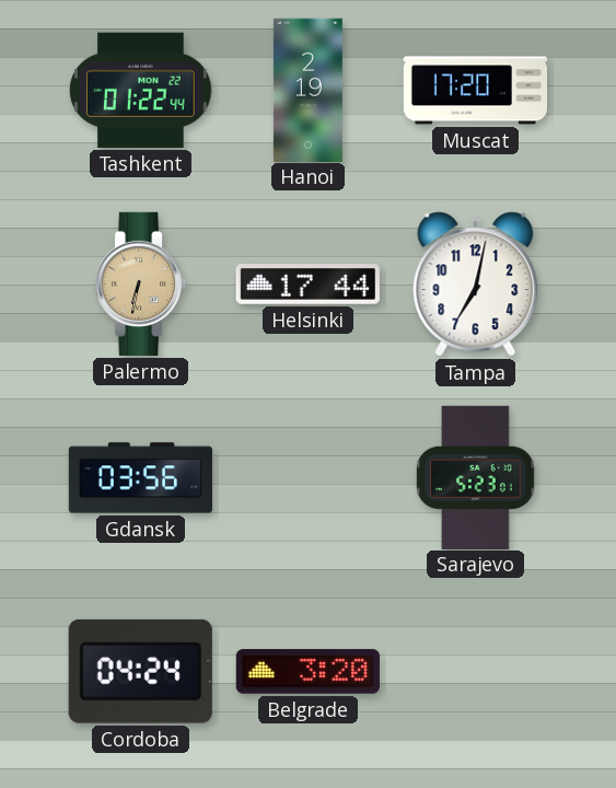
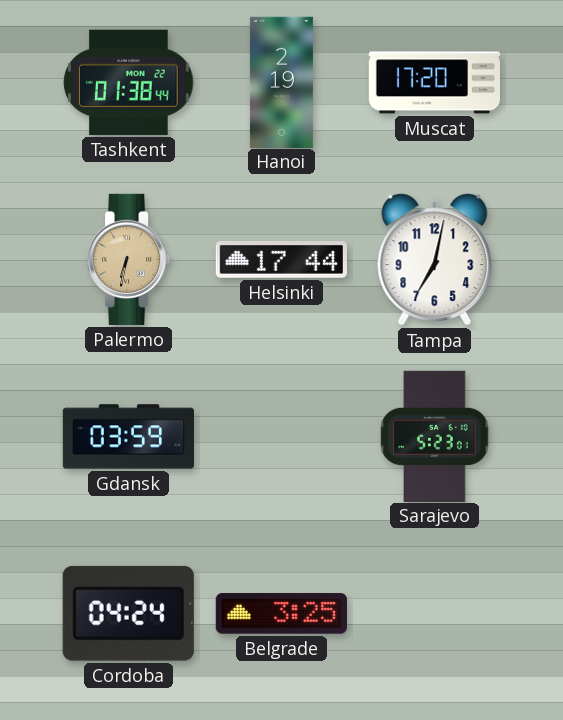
Tashkent: 01:22 -> 01:38 (129, 82)
Gdansk: 03:56 -> 03:59 (128, 437)
Belgrade: 3:20 -> 3:25 (281, 614)
